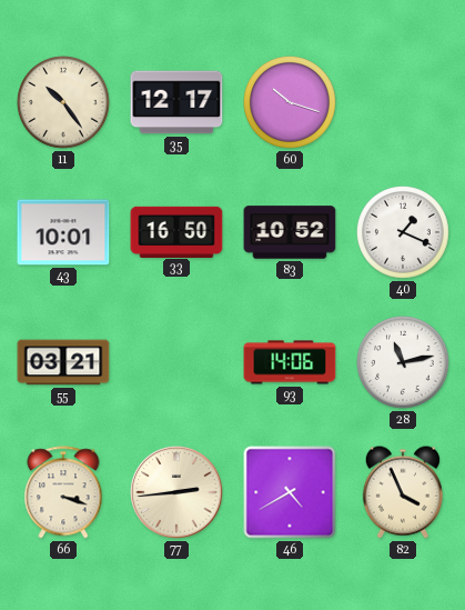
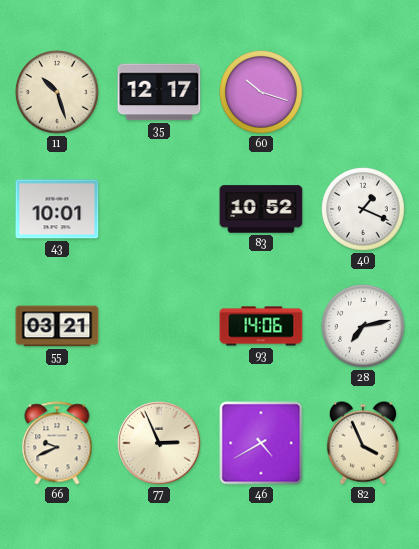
11: 10:24 -> 10:27 (58, 93)
33: 16:50 -> none (176, 231)
28: 11:13 -> 7:13 (364, 327)
66: 3:18 -> 9:41 (57, 443)
77: 2:44 -> 2:56 (159, 443)
